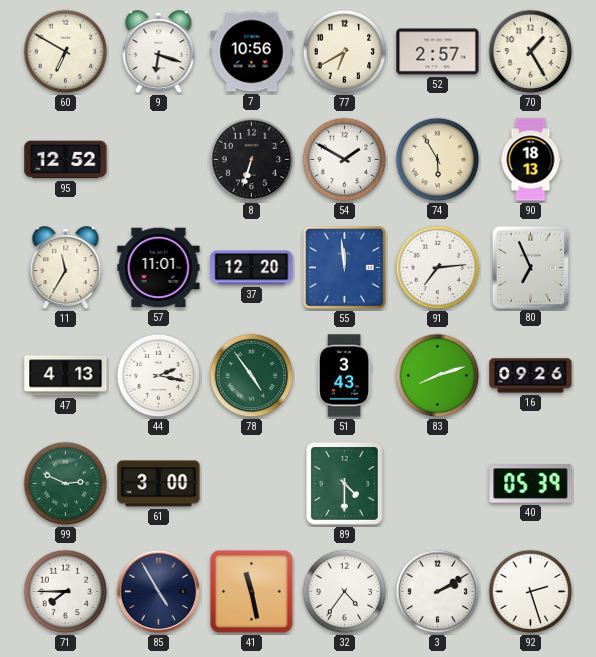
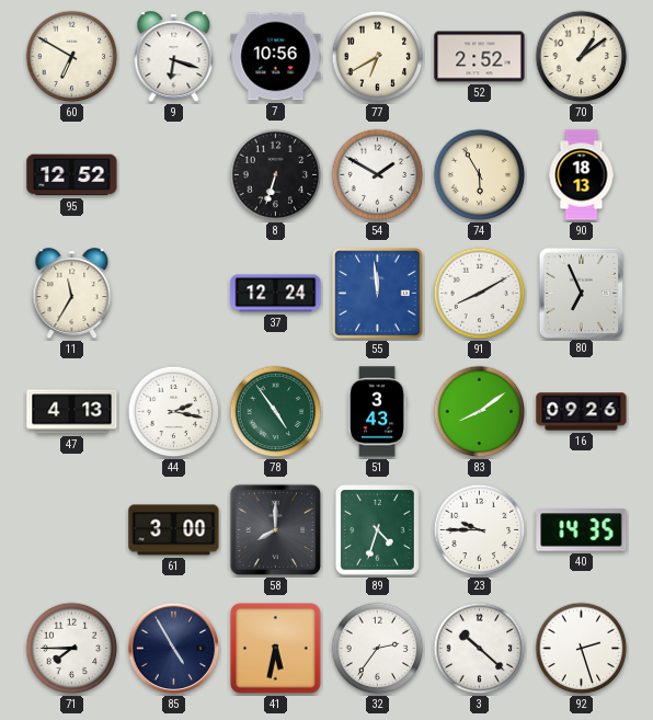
52: 2:57 -> 2:52 (480, 57)
70: 1:25 -> 1:09 (582, 57)
57: 11:01 -> none (159, 268)
37: 12:20 -> 12:24 (276, 294)
91: 7:14 -> 8:10 (480, 294)
83: 8:12 -> 8:09 (480, 412)
99: 2:49 -> none (66, 484)
58: none -> 8:00 (276, 530)
89: 4:30 -> 4:33 (378, 530)
23: none -> 9:45 (480, 530)
40: 05:39 -> 14:35 (582, 530)
41: 11:28 -> 5:32 (276, 649)
32: 4:36 -> 2:36 (378, 649)
3: 2:10 -> 10:22 (480, 649)
